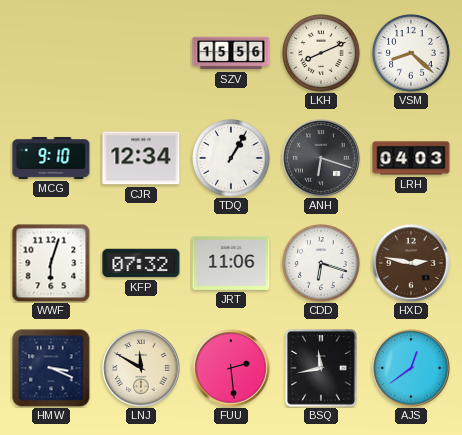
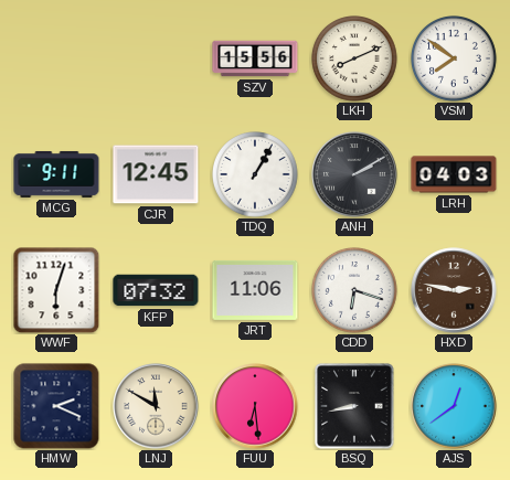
VSM: 8:22 -> 7:51 (455, 60)
MCG: 9:10 -> 9:11 (56, 174)
CJR: 12:34 -> 12:45 (156, 174)
ANH: 6:18 -> 2:10 (354, 174)
HMW: 3:19 -> 2:19 (56, 406)
FUU: 2:29 -> 6:29 (255, 406)
BSQ: 11:43 -> 8:43 (354, 406)
